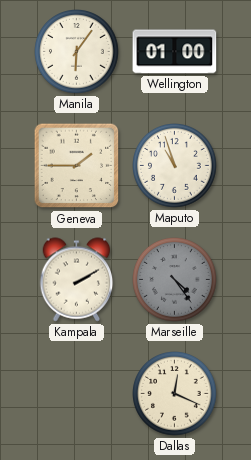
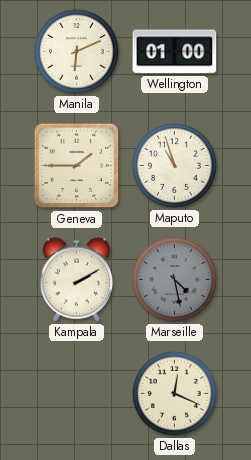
Manila: 6:06 -> 6:11 (77, 52)
Marseille: 4:24 -> 4:28 (175, 280)
